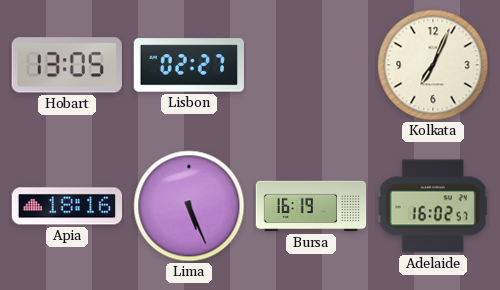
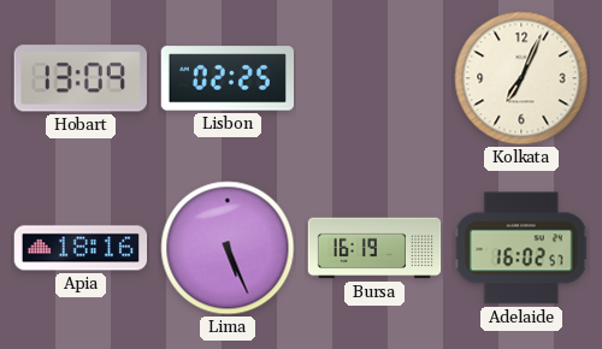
Hobart: 13:05 -> 13:09 (81, 78)
Lisbon: 02:27 -> 02:25 (226, 78)
